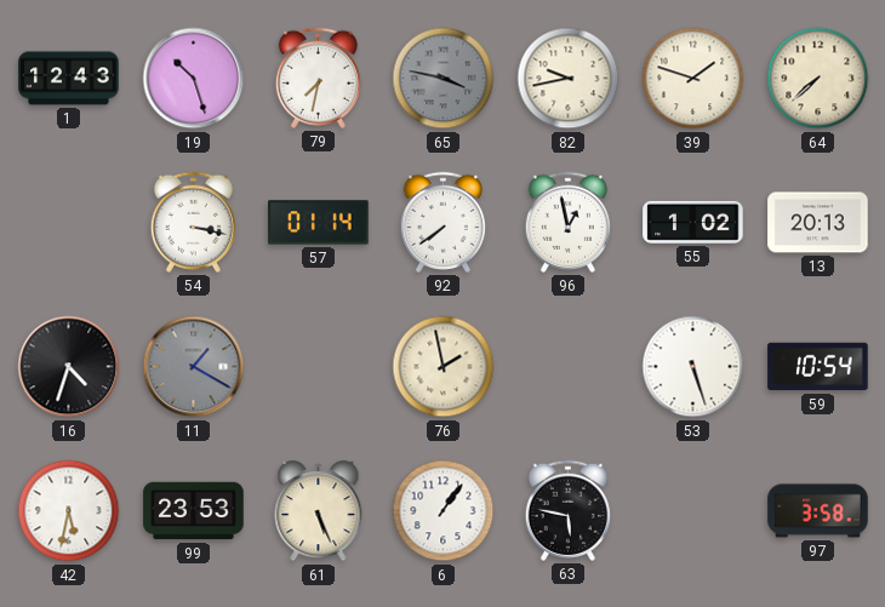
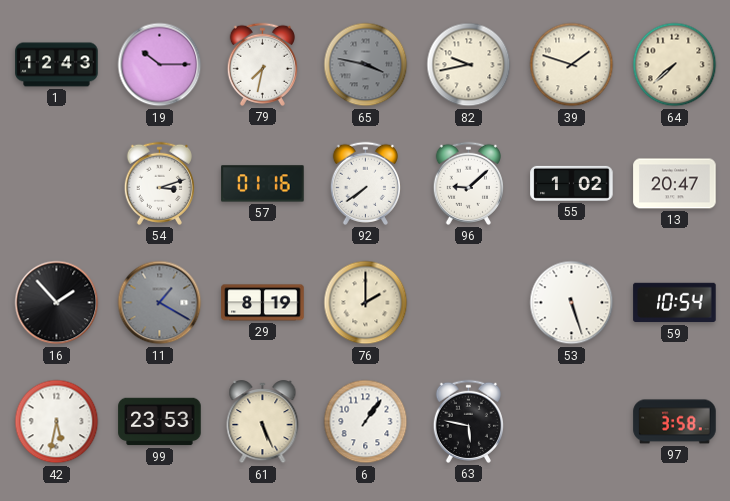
19: 10:27 -> 10:15 (160, 65)
54: 3:17 -> 3:12 (159, 183)
57: 01:14 -> 01:16 (263, 184)
96: 12:58 -> 9:08 (468, 183)
13: 20:13 -> 20:47 (675, 184)
16: 4:33 -> 1:53 (57, 303)
29: none -> 8:19 (263, 303)
76: 1:58 -> 2:00 (366, 303)
